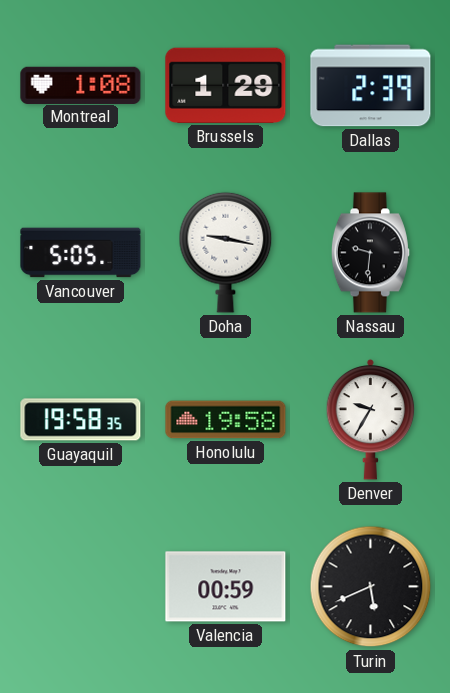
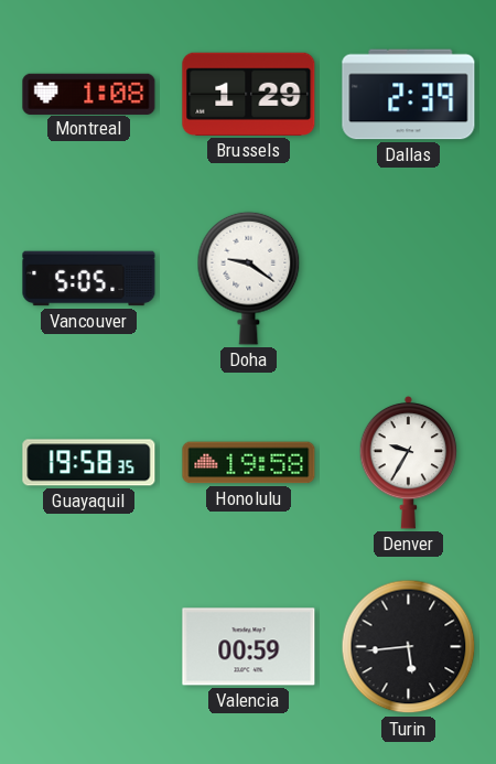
Doha: 9:17 -> 9:21 (249, 278)
Nassau: 9:31 -> none (370, 253)
Turin: 5:41 -> 5:44 (409, 647)
